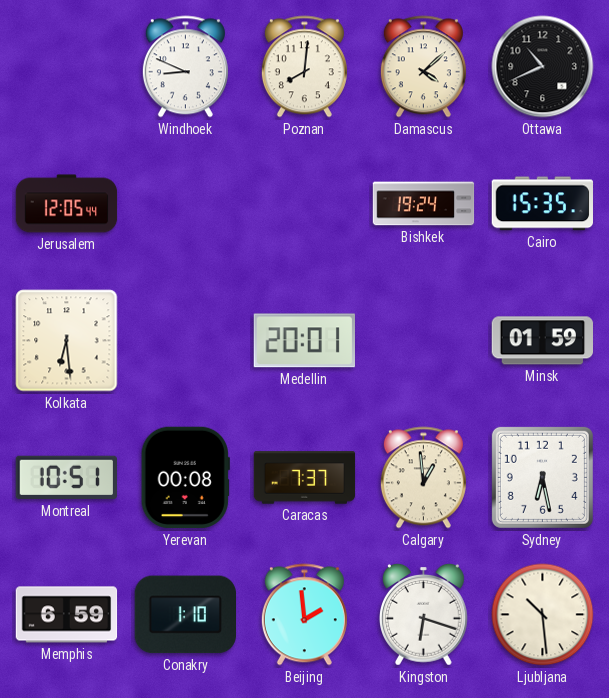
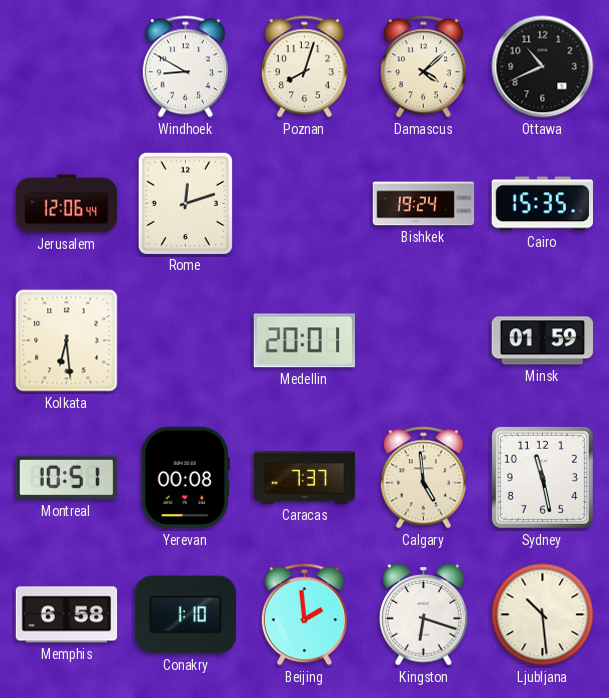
Windhoek: 8:49 -> 8:50 (185, 67)
Poznan: 8:01 -> 8:03 (304, 67)
Jerusalem: 12:05 -> 12:06 (67, 204)
Rome: none -> 12:12 (185, 203)
Calgary: 12:59 -> 4:59 (423, 478)
Sydney: 6:28 -> 11:28 (542, 477)
Memphis: 6:59 -> 6:58 (67, 615)
